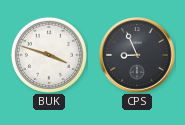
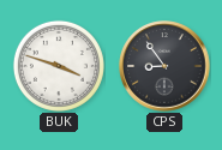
CPS: 8:56 -> 8:54 (164, 66)
